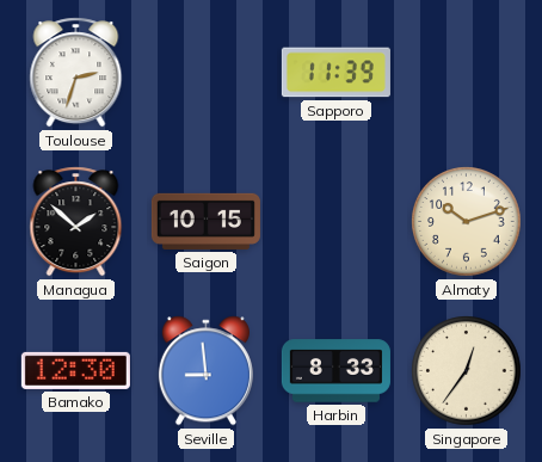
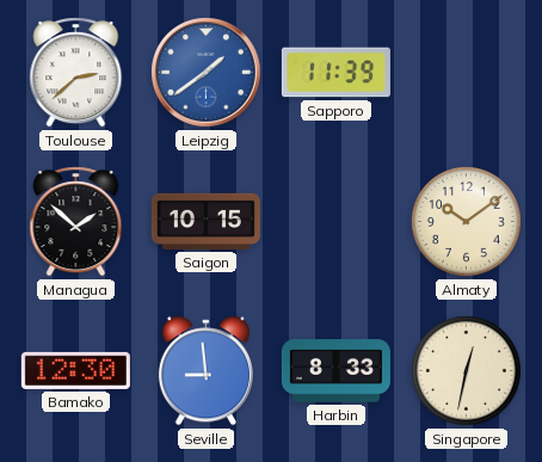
Toulouse: 2:33 -> 2:38 (76, 73)
Leipzig: none -> 1:39 (207, 73)
Almaty: 10:12 -> 10:09 (467, 222)
Singapore: 12:36 -> 12:32 (467, 371)
